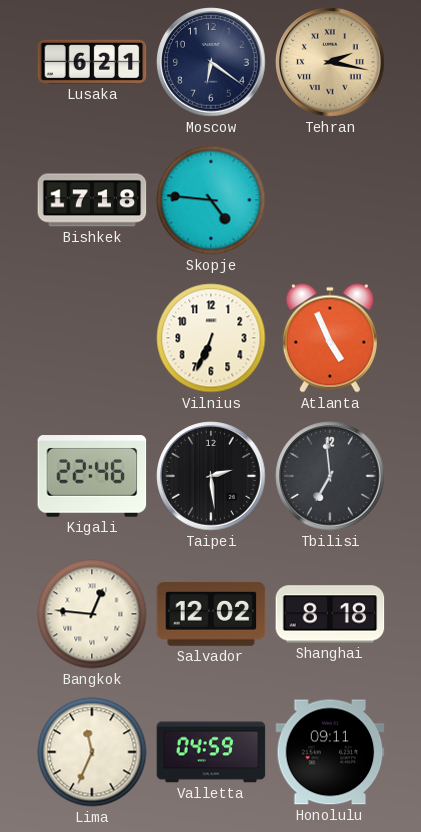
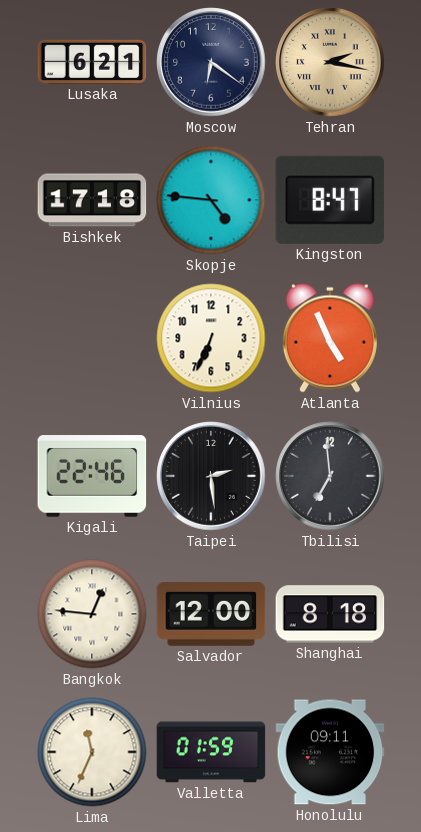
Kingston: none -> 8:47 (330, 200)
Salvador: 12:02 -> 12:00 (211, 614)
Valletta: 04:59 -> 01:59 (211, 752)
